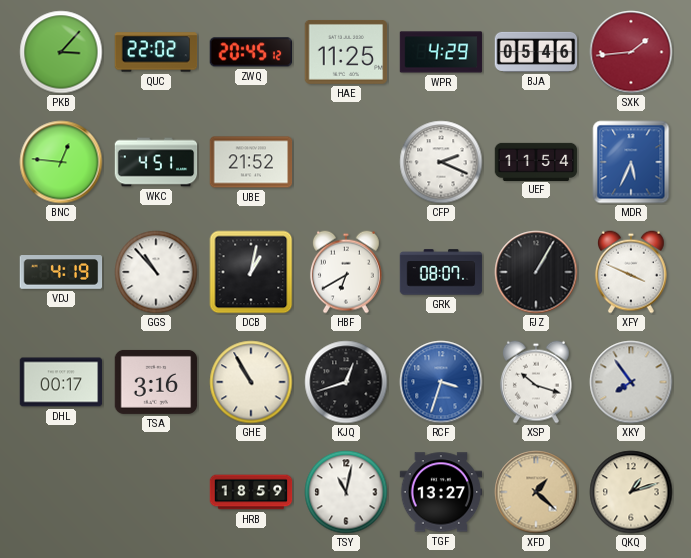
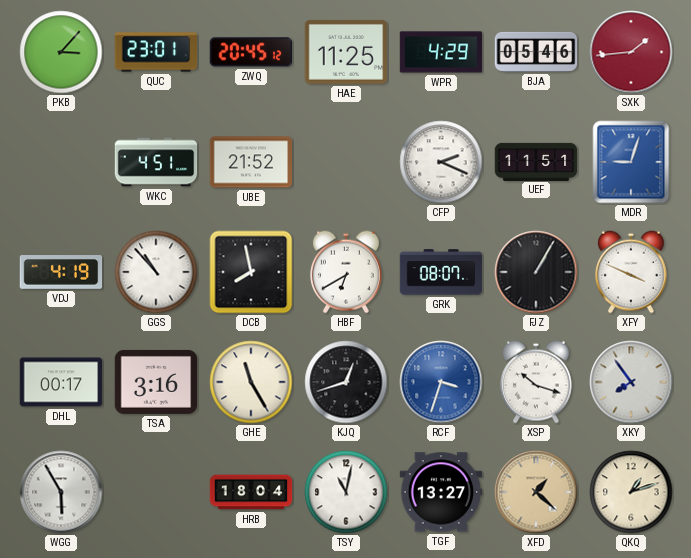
QUC: 22:02 -> 23:01 (156, 52)
BNC: 12:46 -> none (61, 162)
UEF: 11:54 -> 11:51 (536, 161)
MDR: 5:34 -> 9:03 (631, 162)
DCB: 1:02 -> 7:58 (251, 272)
GHE: 10:55 -> 11:25 (251, 382)
WGG: none -> 5:55 (61, 492)
HRB: 18:59 -> 18:04 (251, 492)
